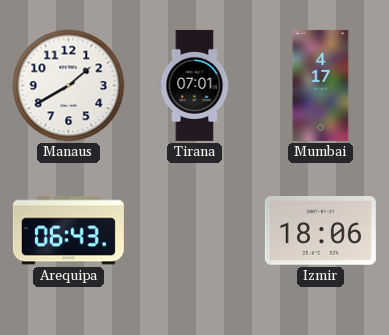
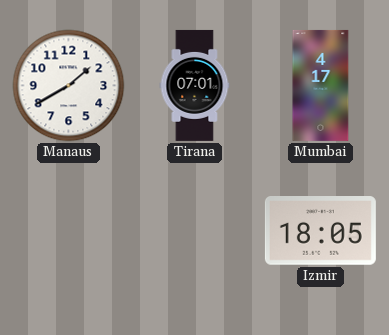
Arequipa: 06:43 -> none (68, 231)
Izmir: 18:06 -> 18:05 (320, 231)
